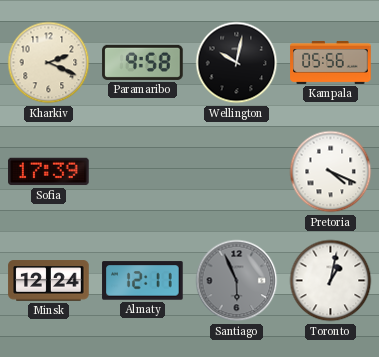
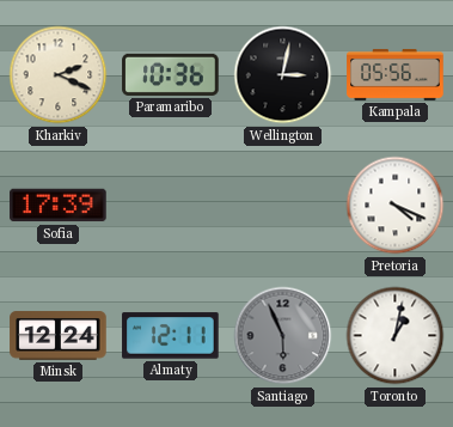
Paramaribo: 9:58 -> 10:36 (171, 74)
Wellington: 10:02 -> 3:02 (283, 75)
